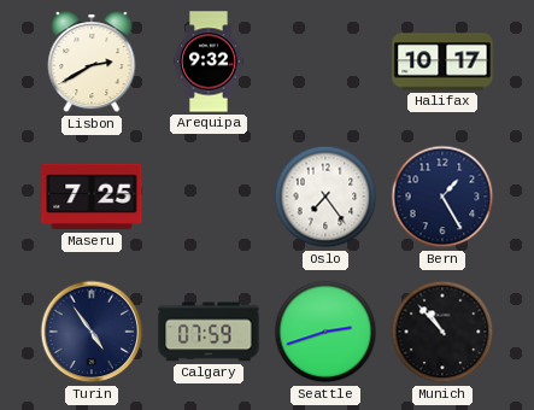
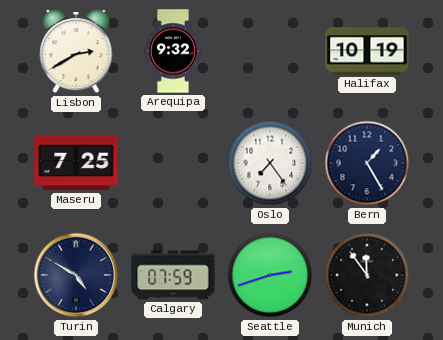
Halifax: 10:17 -> 10:19 (367, 51)
Turin: 4:54 -> 4:50 (76, 275)
Munich: 10:53 -> 11:54 (367, 275)
